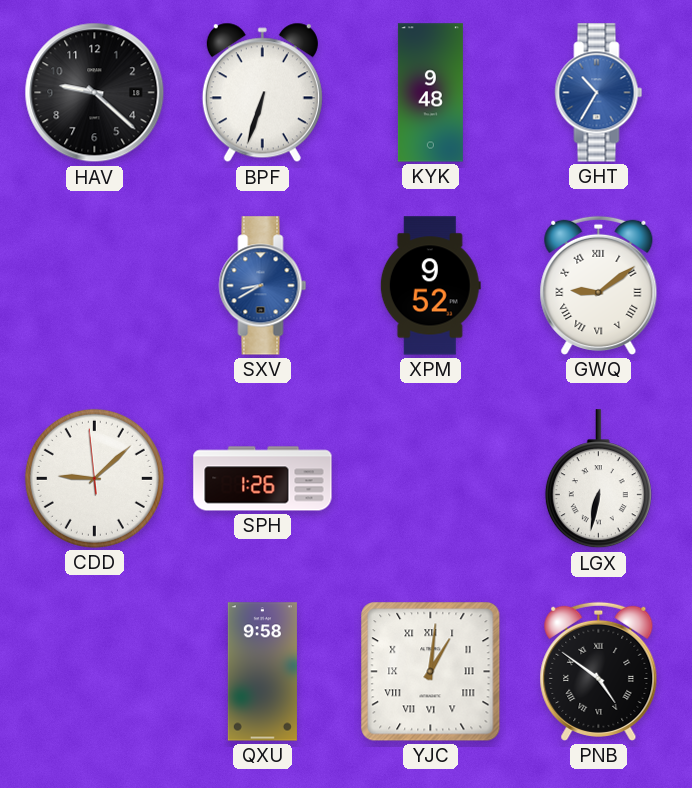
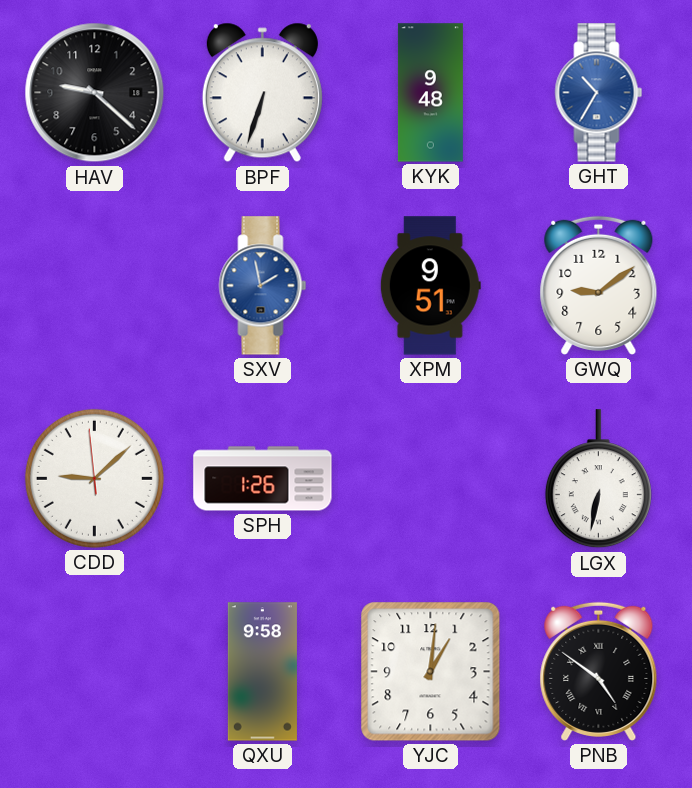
SXV: 8:40 -> 1:58 (263, 286)
XPM: 9:52 -> 9:51 (430, 286)
GWQ numerals: Roman -> Arabic (599, 285)
YJC numerals: Roman -> Arabic (431, 672)
